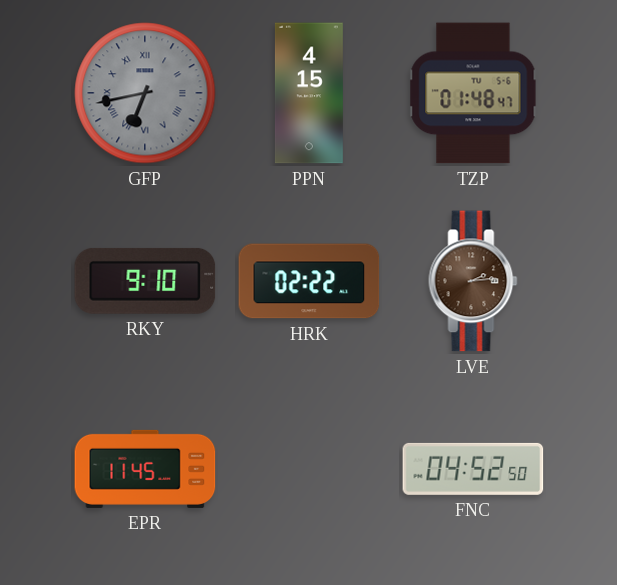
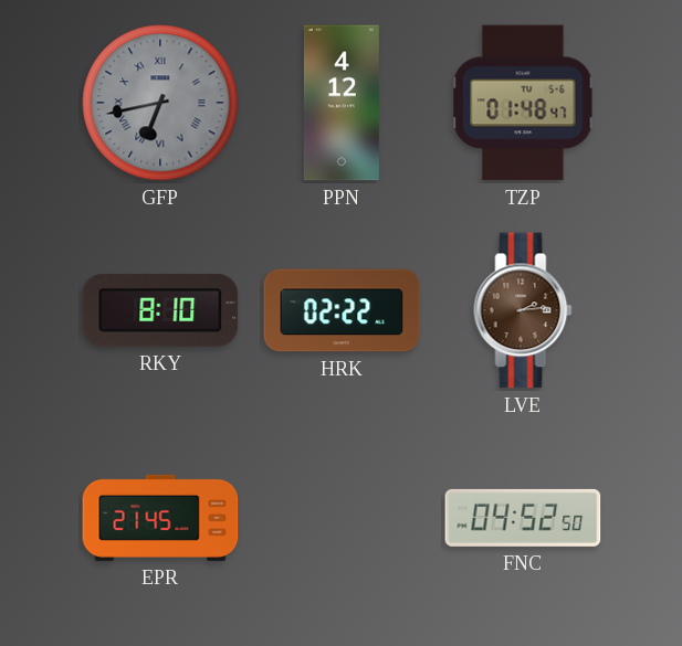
PPN: 4:15 -> 4:12 (342, 103)
RKY: 9:10 -> 8:10 (160, 310)
EPR: 11:45 -> 21:45 (160, 518)
